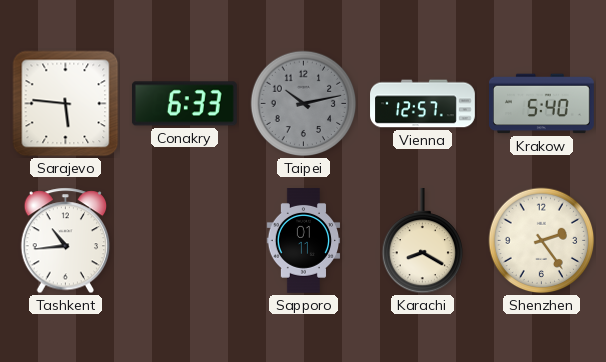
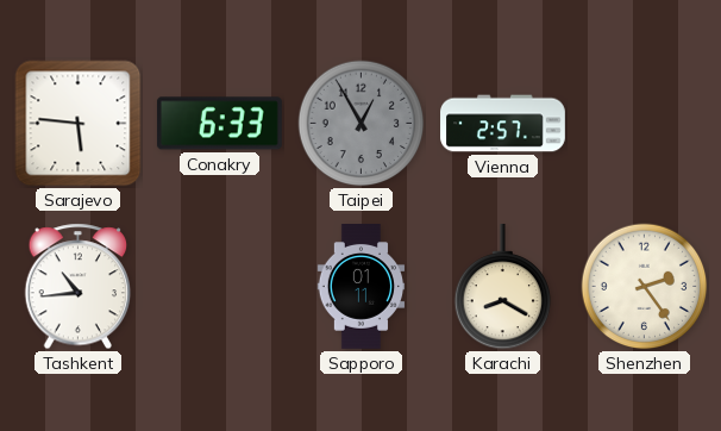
Taipei: 10:13 -> 12:55 (362, 124)
Vienna: 12:57 -> 2:57 (503, 124)
Krakow: 5:40 -> none (542, 104)
